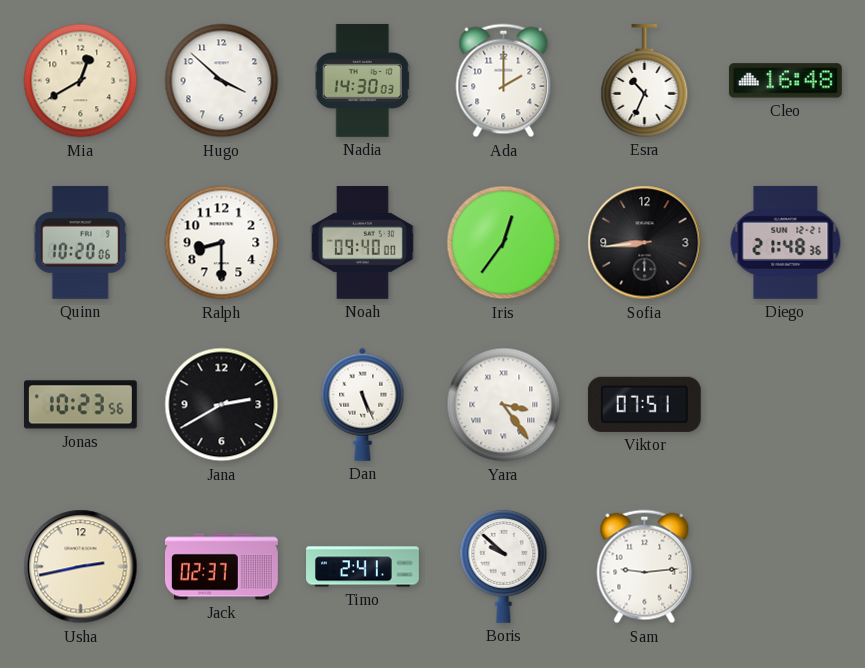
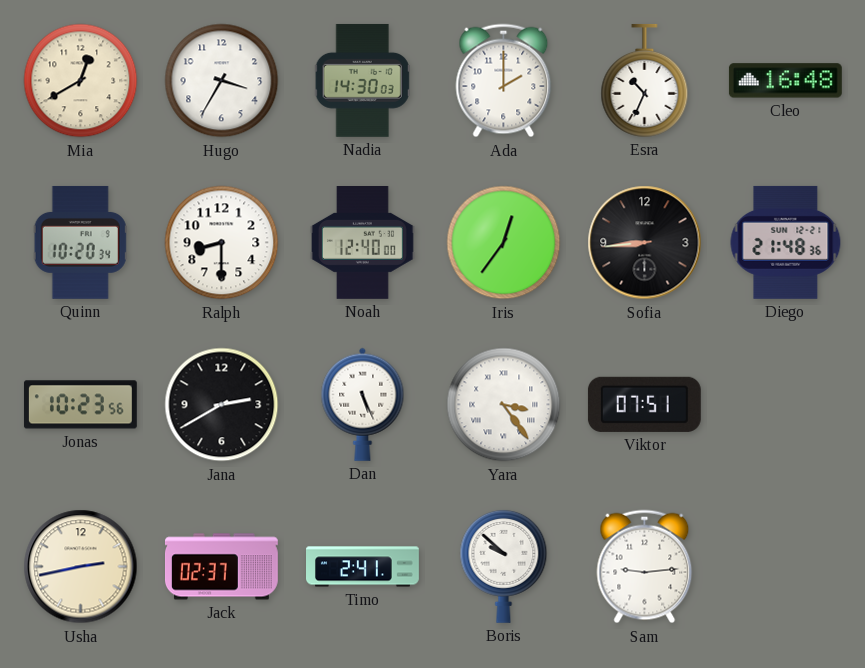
Hugo: 3:52 -> 3:35 (222, 81)
Quinn: 10:20:06 -> 10:20:34 (80, 242)
Noah: 09:40 -> 12:40 (362, 243)
